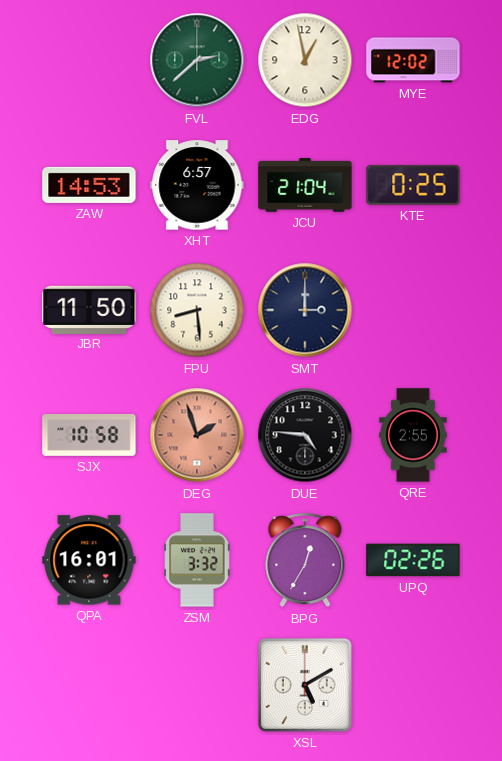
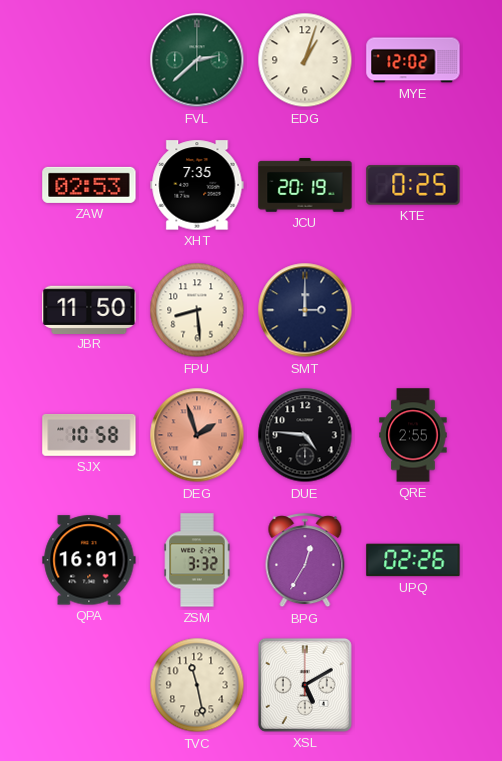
EDG: 12:58 -> 1:03 (305, 60)
ZAW: 14:53 -> 02:53 (89, 185)
XHT: 6:57 -> 7:35 (197, 185)
JCU: 21:04 -> 20:19 (305, 185)
TVC: none -> 11:28 (197, 685)
